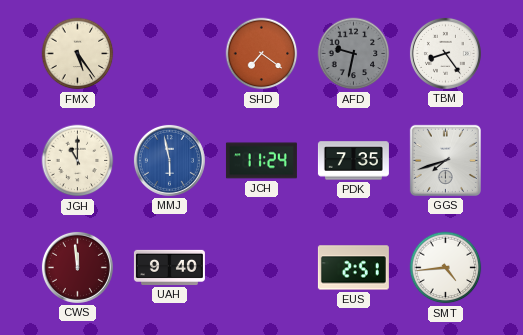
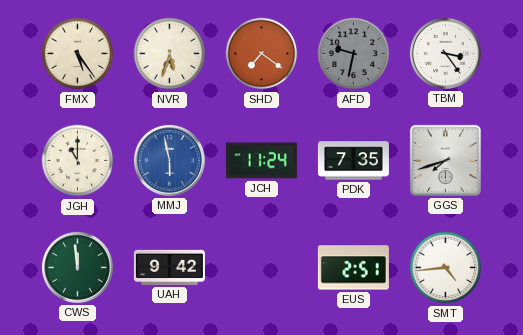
NVR: none -> 5:33 (170, 54)
TBM: 8:24 -> 3:24 (445, 53)
CWS dial: burgundy -> green (77, 267)
UAH: 9:40 -> 9:42 (169, 267)
